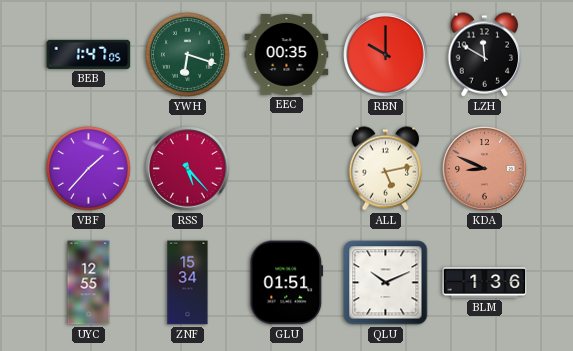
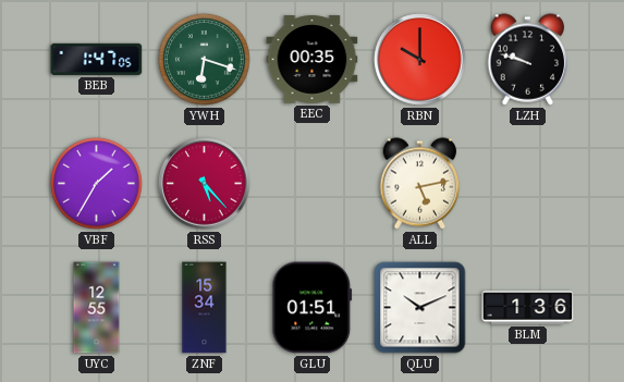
LZH: 11:50 -> 9:48 (528, 60)
VBF: 1:37 -> 1:35 (97, 184)
KDA: 8:49 -> none (485, 169)
